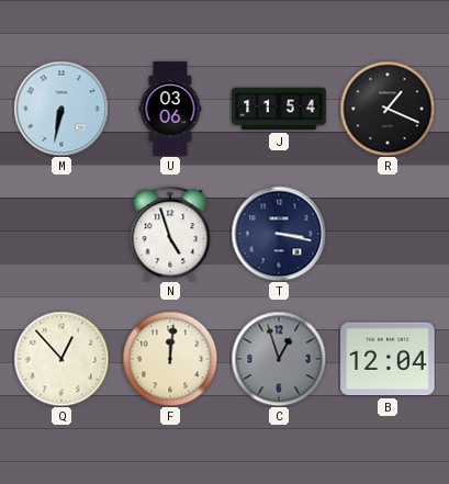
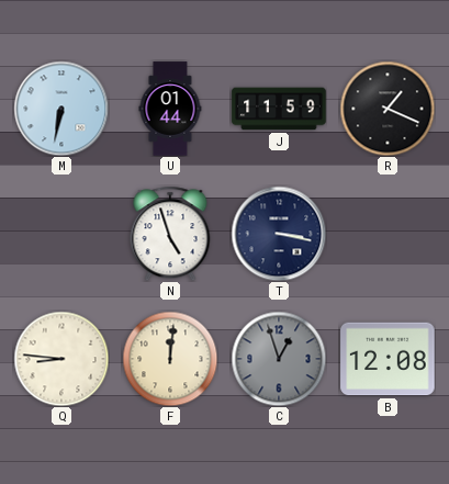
U: 03:06 -> 01:44 (170, 109)
J: 11:54 -> 11:59 (279, 109)
Q: 12:53 -> 8:46 (61, 359)
B: 12:04 -> 12:08 (388, 359)
